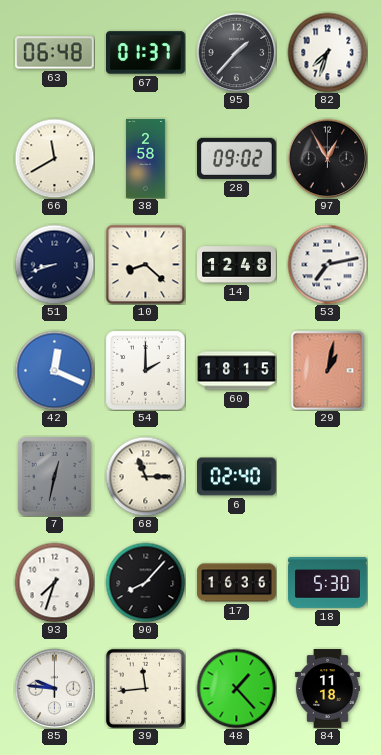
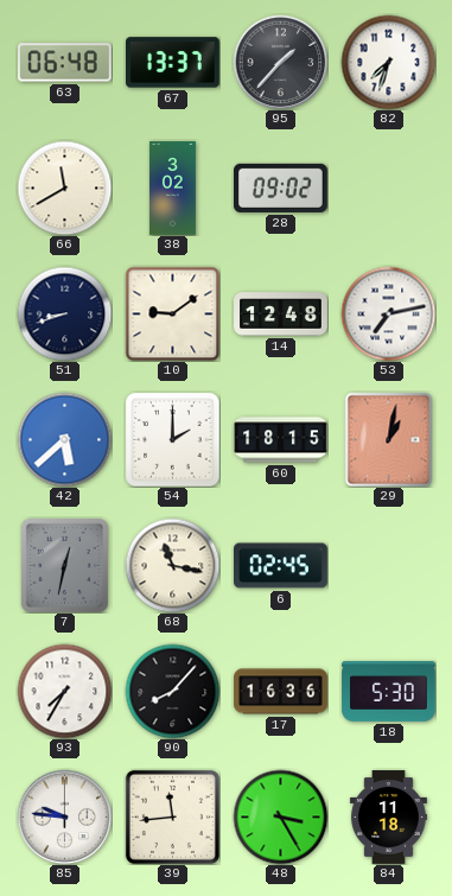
67: 01:37 -> 13:37 (173, 63)
38: 2:58 -> 3:02 (172, 189)
97: 12:55 -> none (327, 158)
10: 8:22 -> 9:09 (172, 313)
42: 12:19 -> 5:38 (64, 439)
68: 11:15 -> 11:17 (172, 565)
6: 02:40 -> 02:45 (281, 566)
93: 7:33 -> 7:35 (64, 691)
48: 1:23 -> 3:25 (280, 816)
